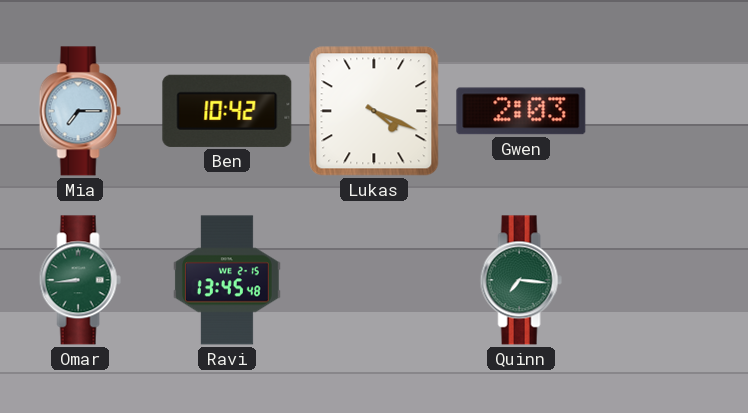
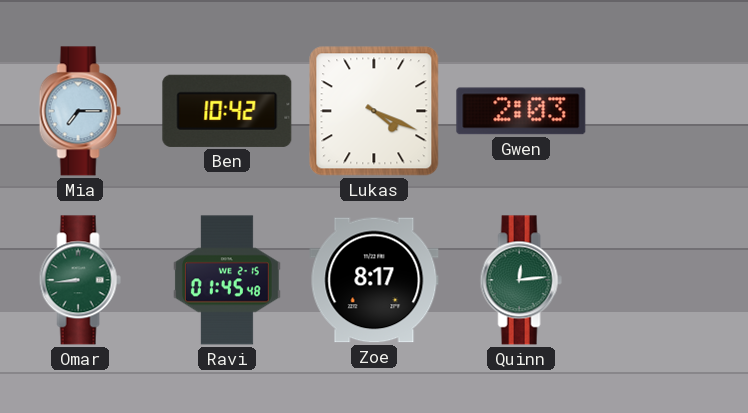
Ravi: 13:45 -> 01:45 (227, 280)
Zoe: none -> 8:17 (374, 280)
Quinn: 7:16 -> 12:14 (521, 280)
